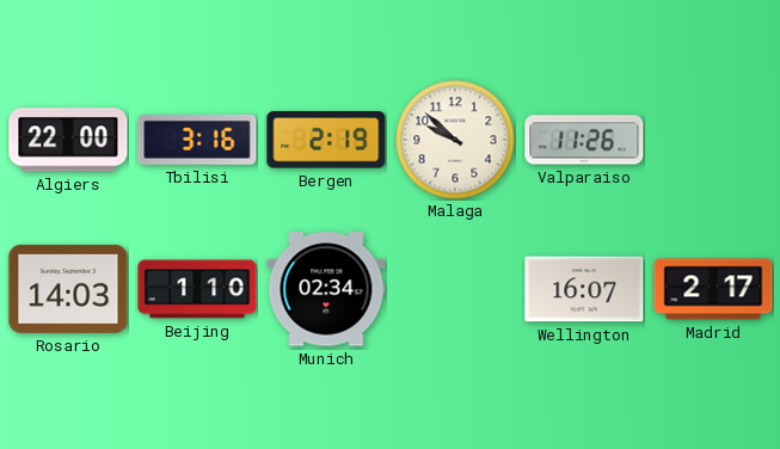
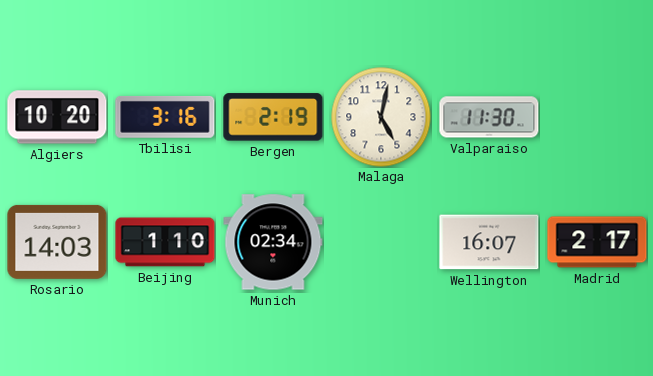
Algiers: 22:00 -> 10:20 (57, 117)
Malaga: 9:52 -> 5:02 (381, 117)
Valparaiso: 11:26 -> 11:30 (489, 117)
